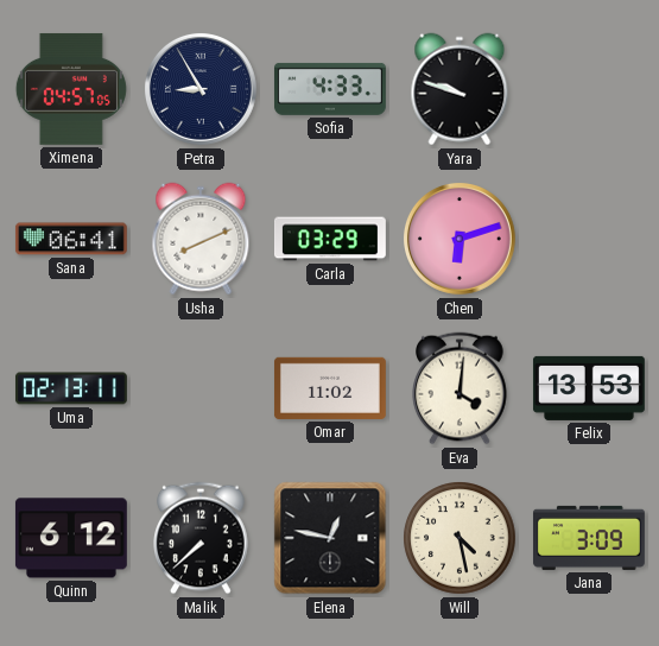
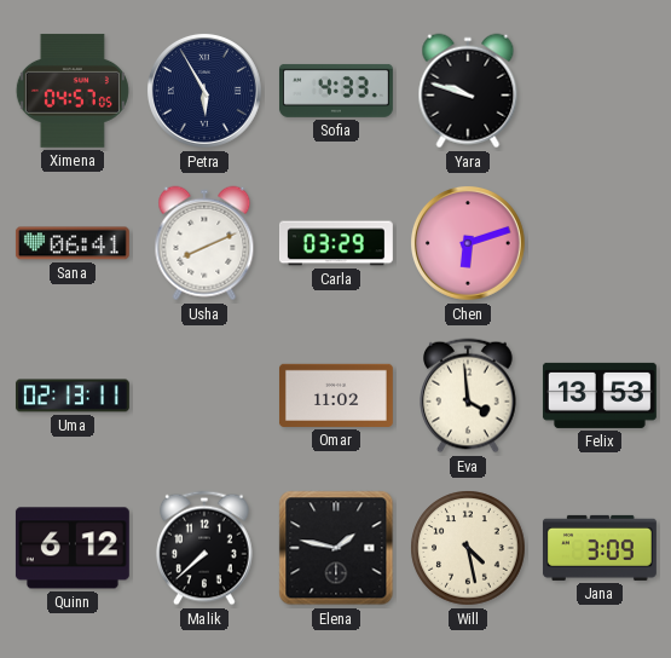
Petra: 8:55 -> 5:55 (204, 91)
Eva: 4:01 -> 3:59 (468, 396)
Elena: 12:47 -> 1:47 (336, 548)
